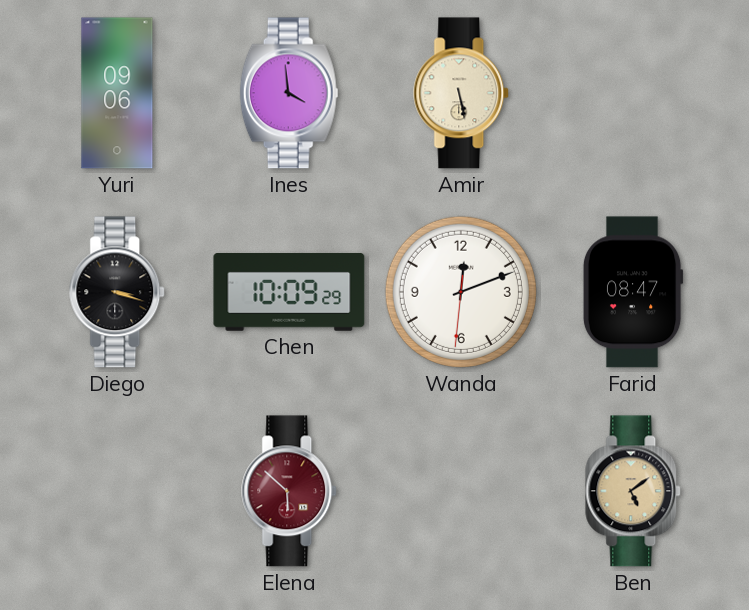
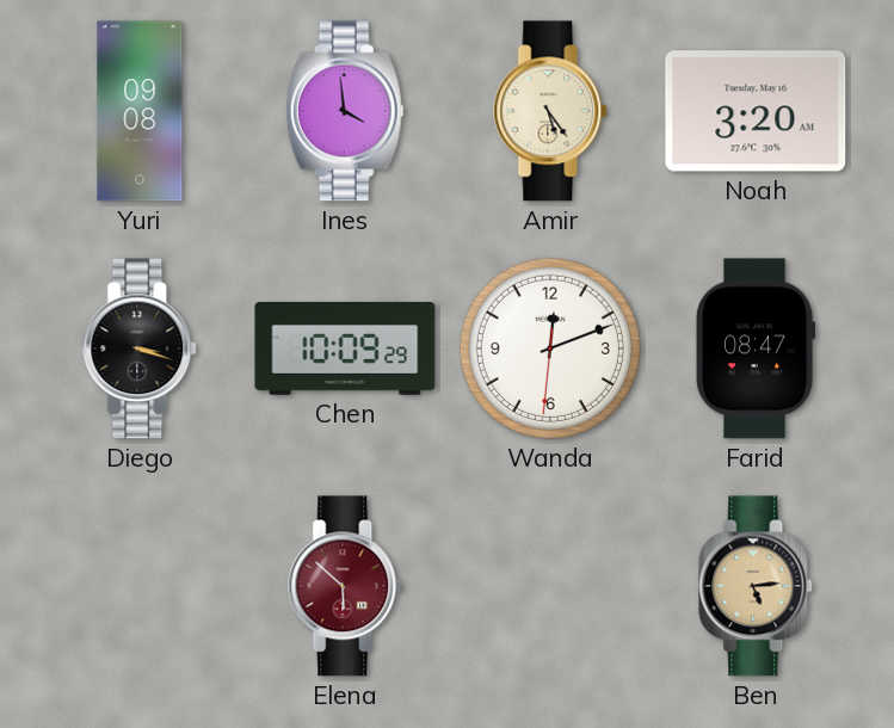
Yuri: 09:06 -> 09:08 (140, 111)
Amir: 5:28 -> 5:24 (551, 111)
Noah: none -> 3:20 (756, 111)
Ben: 5:09 -> 5:14 (757, 586)
